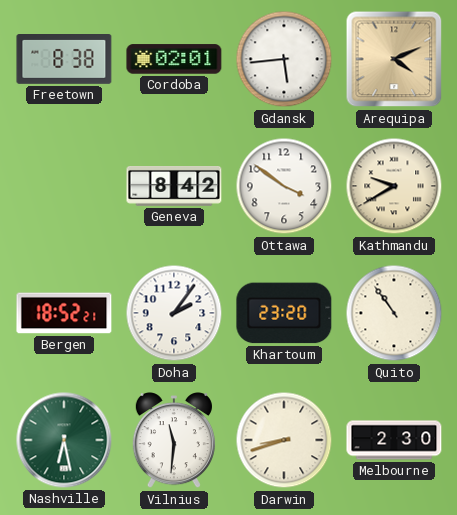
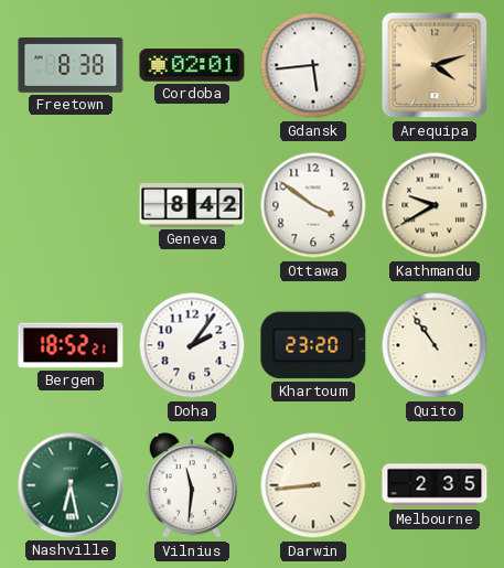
Arequipa: 4:11 -> 4:12 (435, 65)
Darwin: 8:42 -> 8:44 (313, 485)
Melbourne: 2:30 -> 2:35 (435, 485)
